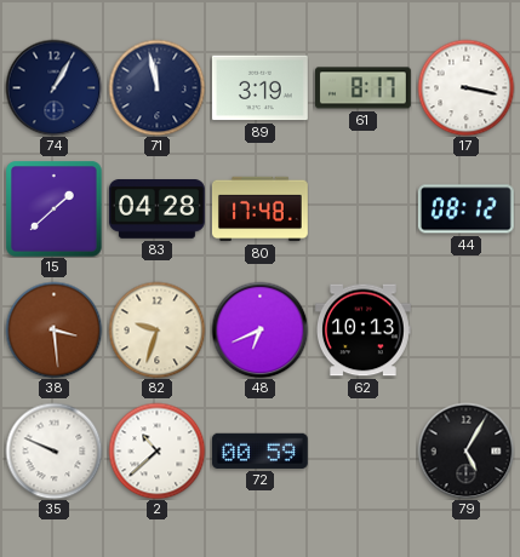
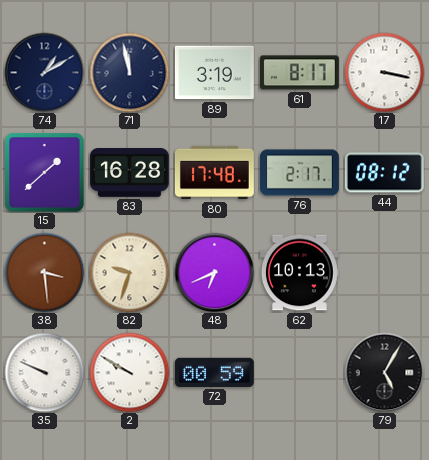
74: 1:05 -> 1:10 (44, 72)
83: 04:28 -> 16:28 (129, 173)
76: none -> 2:17 (300, 173)
2: 10:38 -> 9:50 (129, 372)
